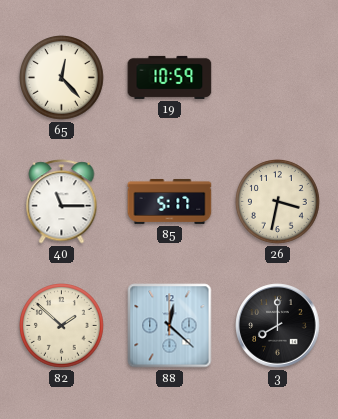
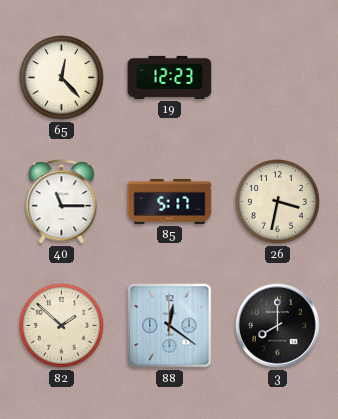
19: 10:59 -> 12:23 (170, 77)
88: 12:22 -> 12:21 (170, 326)
